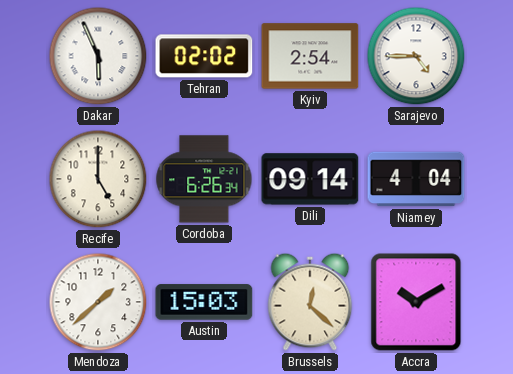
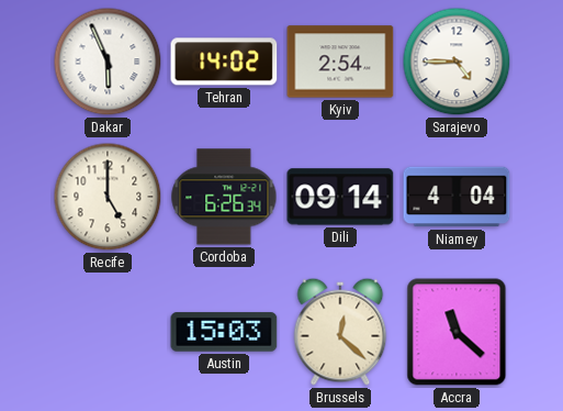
Tehran: 02:02 -> 14:02 (224, 62)
Mendoza: 1:38 -> none (98, 302)
Accra: 10:10 -> 11:22 (457, 332)
